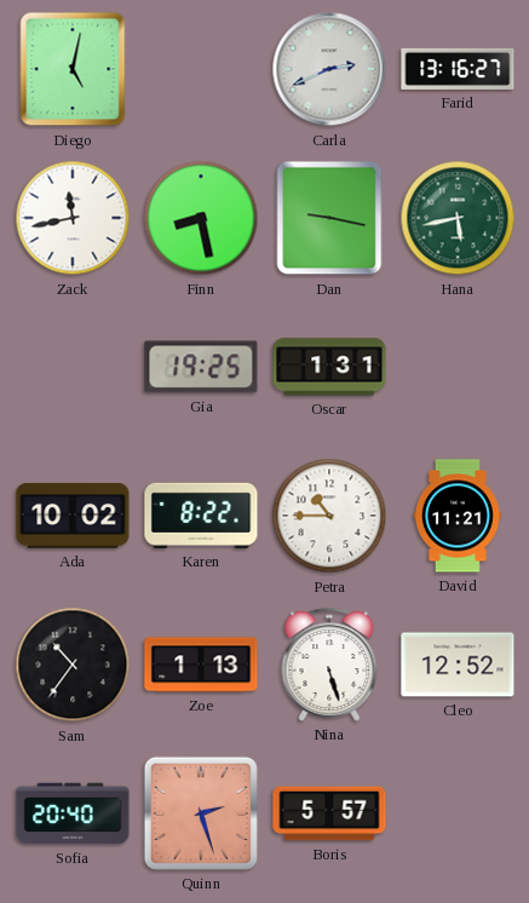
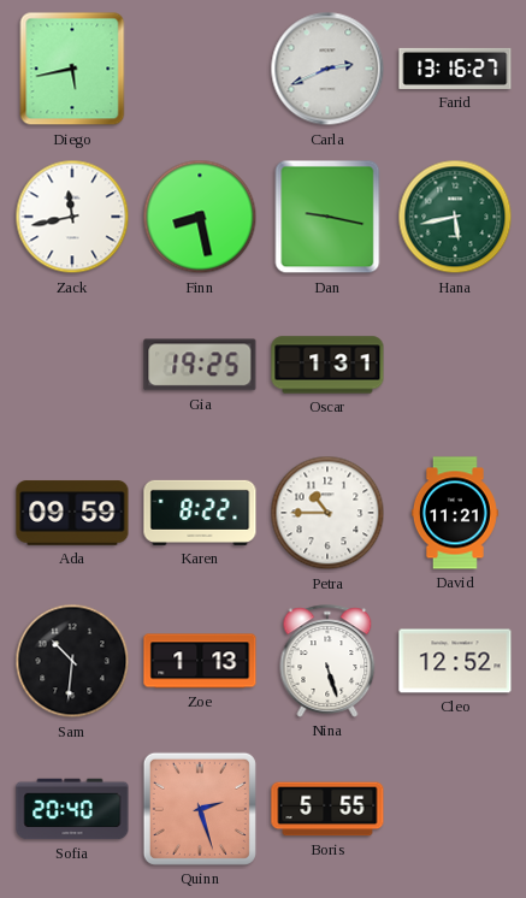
Diego: 5:02 -> 5:43 (72, 69)
Ada: 10:02 -> 09:59 (72, 513)
Sam: 10:36 -> 10:31 (72, 661)
Boris: 5:57 -> 5:55 (327, 809)
